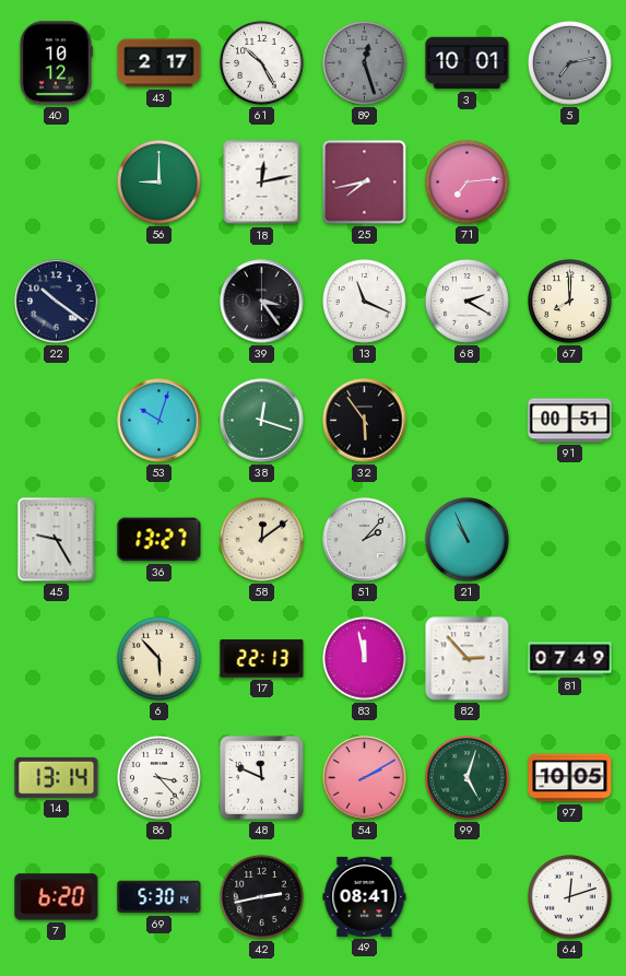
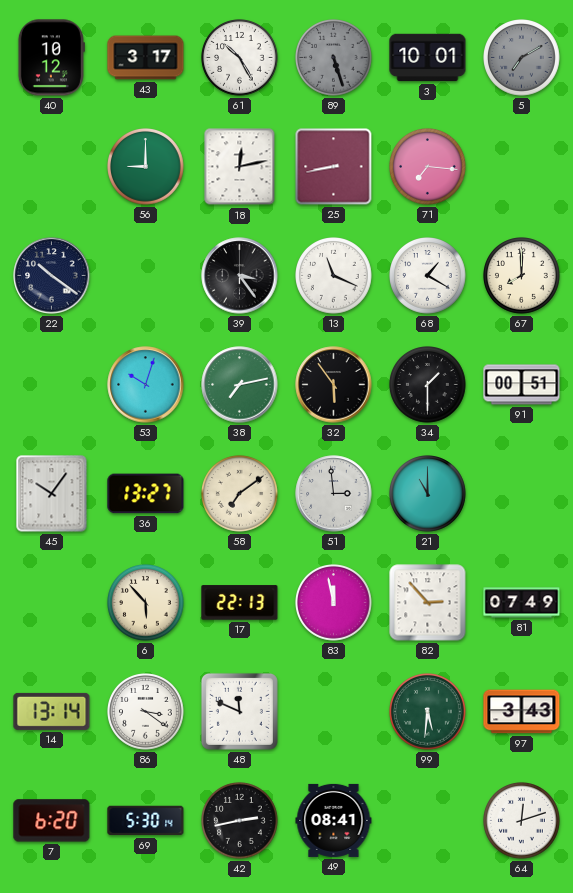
43: 2:17 -> 3:17 (146, 58)
89: 12:27 -> 5:27 (334, 58)
5: 7:13 -> 7:10 (522, 58)
25: 7:43 -> 8:43 (334, 167)
71: 7:14 -> 7:16 (428, 167)
68: 2:20 -> 1:20 (428, 276)
38: 12:18 -> 7:13 (240, 385)
34: none -> 1:30 (428, 385)
45: 9:25 -> 10:06 (52, 494)
58: 12:09 -> 7:09 (240, 494)
51: 2:07 -> 2:59 (334, 494)
21: 10:56 -> 11:00 (428, 494)
86: 3:23 -> 3:21 (146, 712)
54: 2:10 -> none (365, 778)
99: 5:03 -> 5:31 (428, 712)
97: 10:05 -> 3:43 (522, 712)
